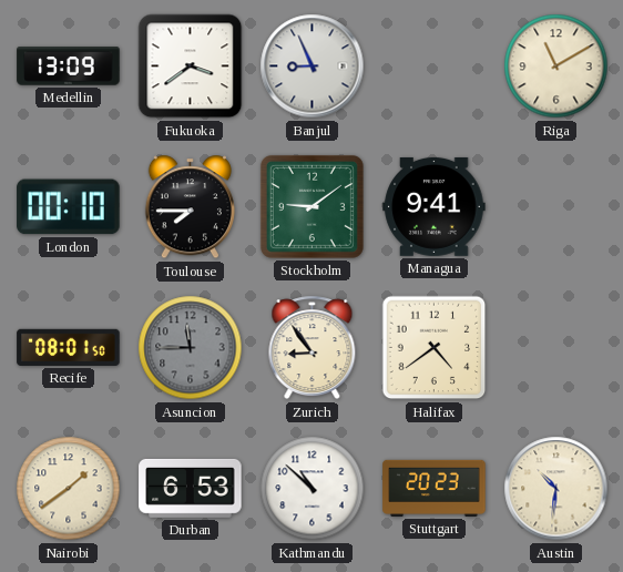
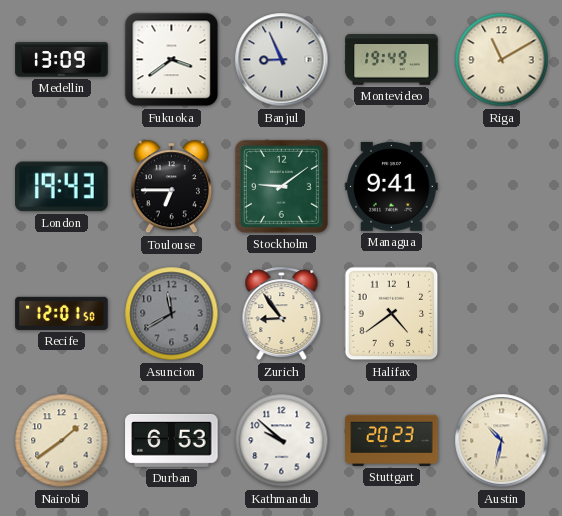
Montevideo: none -> 19:49 (392, 60)
London: 00:10 -> 19:43 (62, 187)
Toulouse: 7:45 -> 6:45 (171, 187)
Recife: 08:01 -> 12:01 (62, 313)
Asuncion: 11:45 -> 11:40 (172, 314)
Kathmandu: 10:52 -> 9:52 (282, 441)
Austin: 10:31 -> 10:32 (502, 441)
